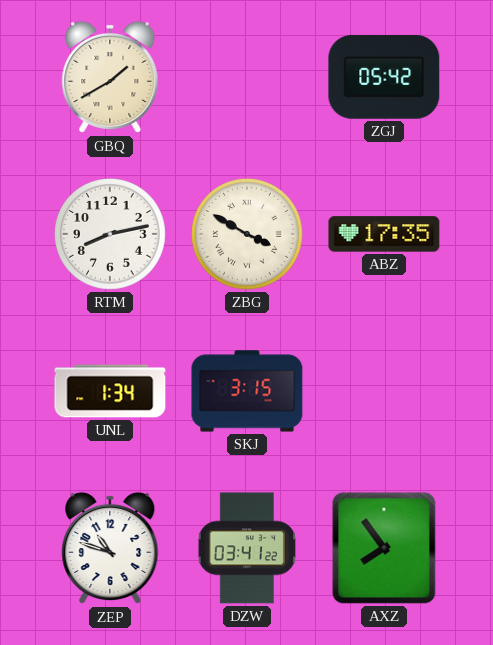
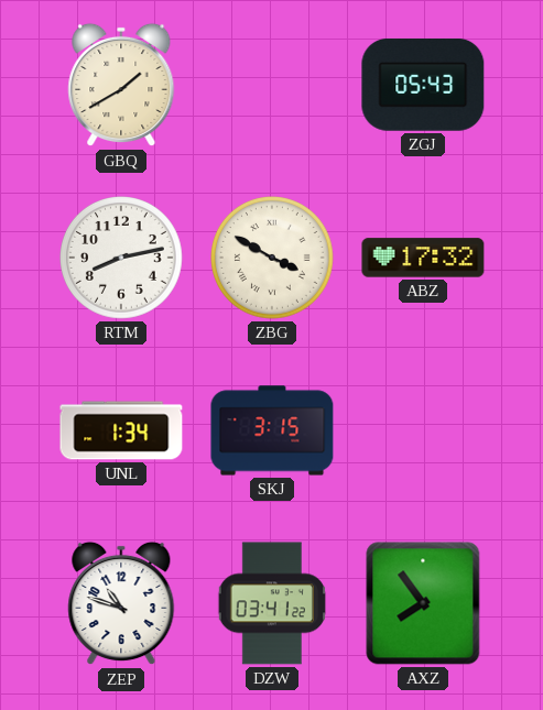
ZGJ: 05:42 -> 05:43 (423, 85)
ABZ: 17:35 -> 17:32 (423, 258)
